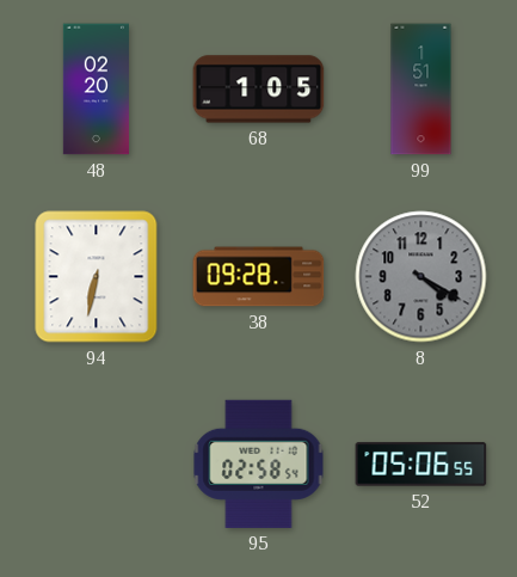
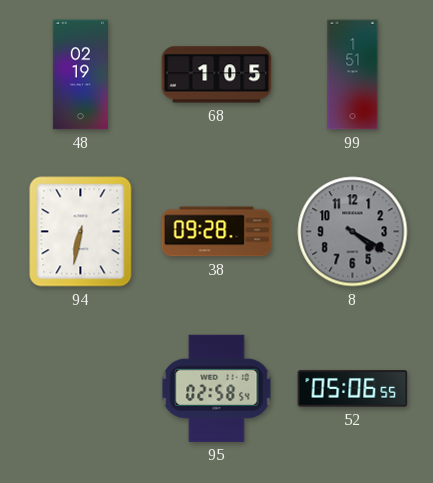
48: 02:20 -> 02:19 (80, 75)
